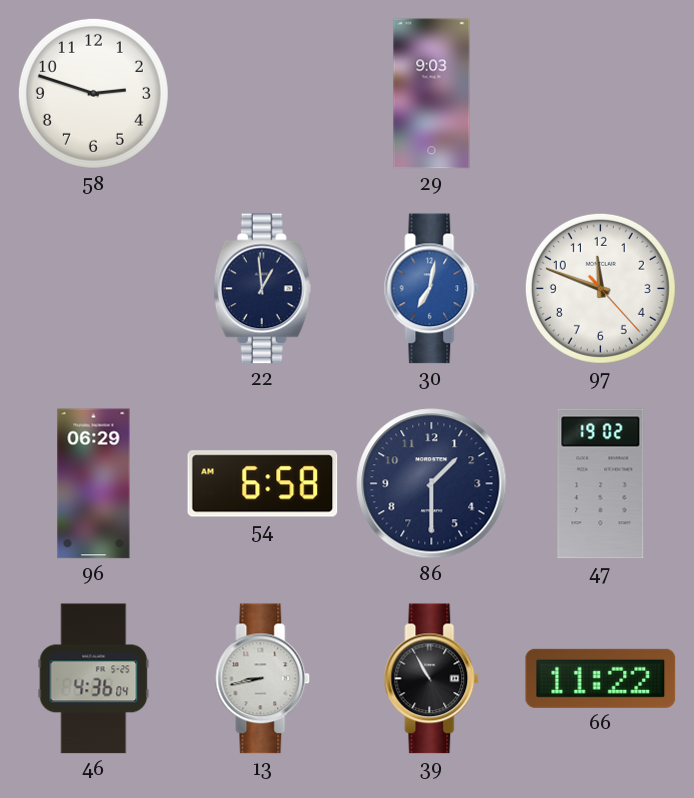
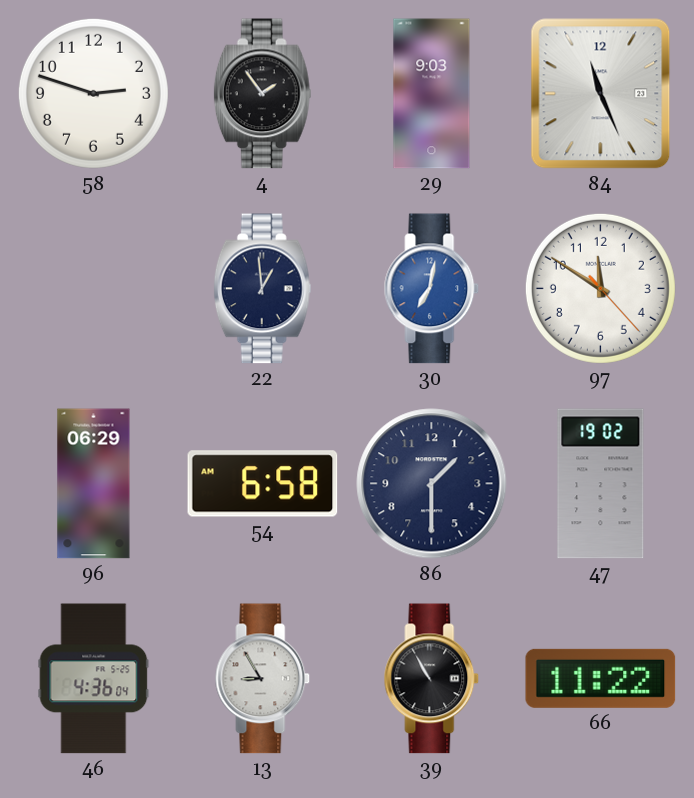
4: none -> 1:54 (262, 94)
84: none -> 11:26 (601, 94)
97: 11:48 -> 11:50 (600, 288)
13: 8:43 -> 8:55 (263, 679)
